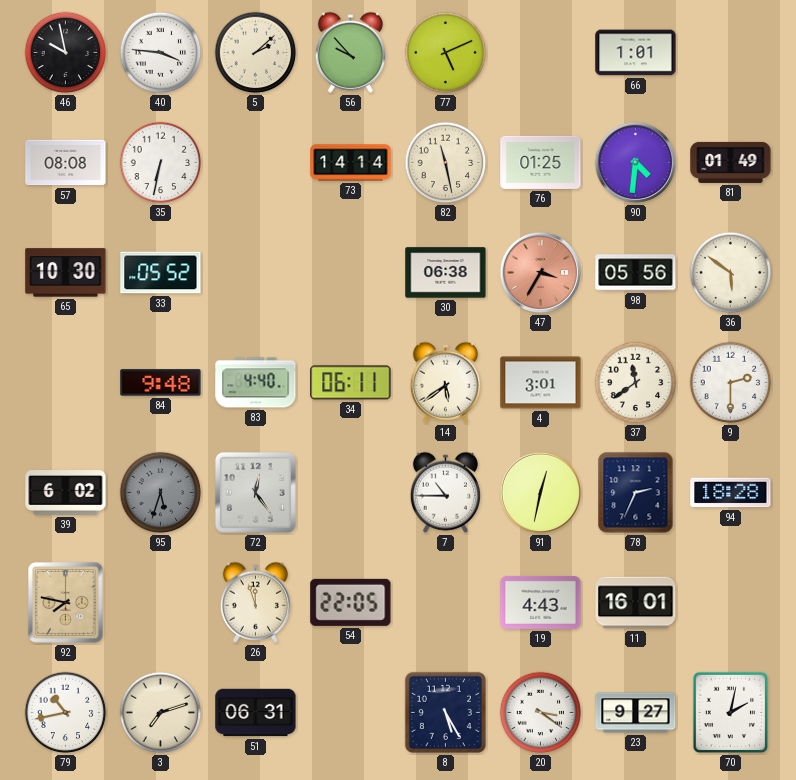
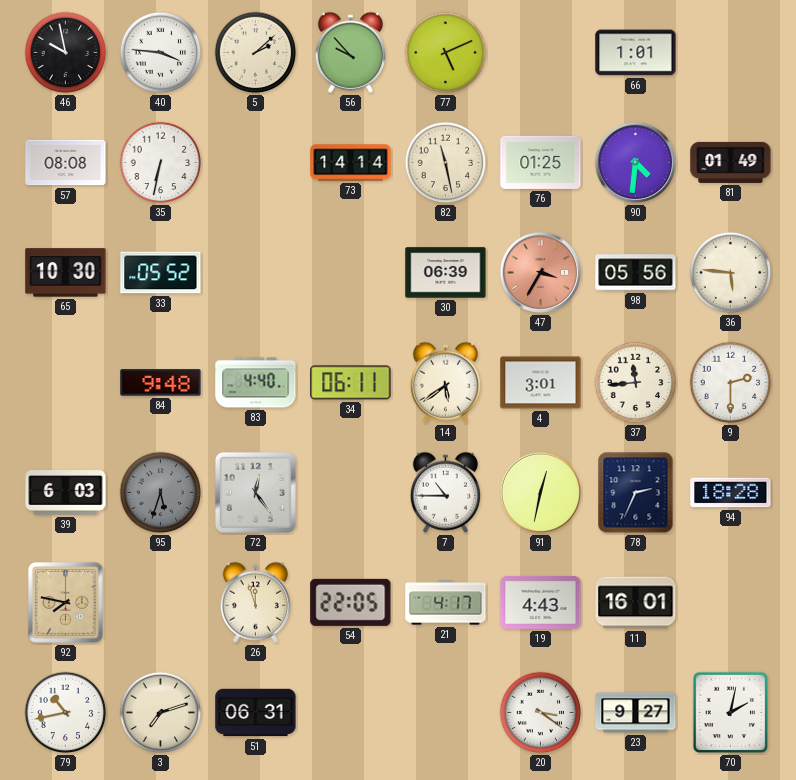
30: 06:38 -> 06:39 (446, 273)
36: 5:51 -> 5:46 (731, 273)
37: 11:39 -> 11:44 (636, 383)
39: 6:02 -> 6:03 (66, 493)
21: none -> 4:17 (446, 603)
8: 5:25 -> none (445, 712)
